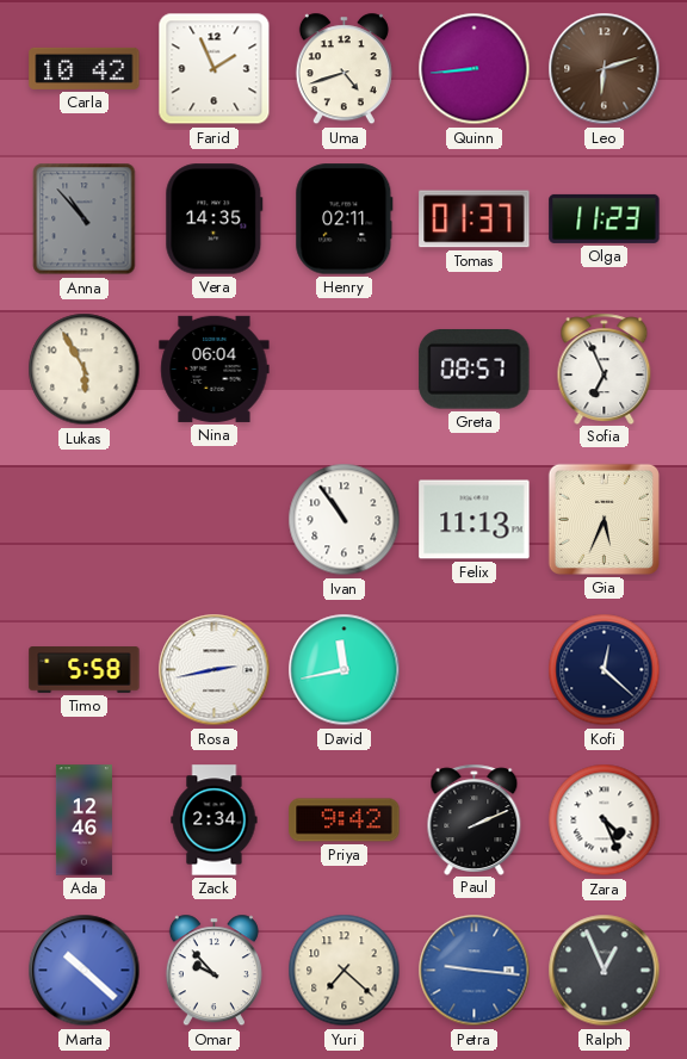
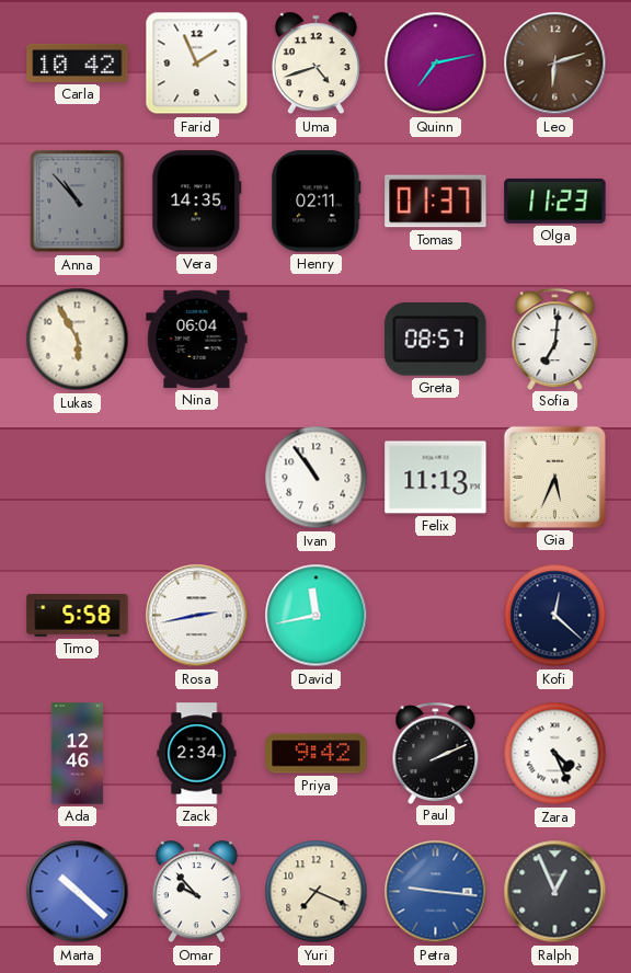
Quinn: 8:44 -> 7:13 (436, 64)
Sofia: 6:56 -> 7:01 (555, 339)
Yuri: 7:22 -> 7:19 (317, 892)
